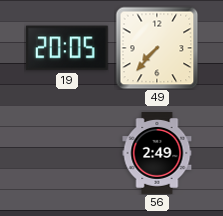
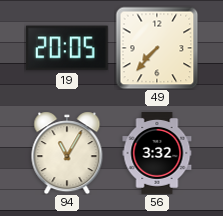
94: none -> 11:05 (67, 153)
56: 2:49 -> 3:32 (157, 154)
